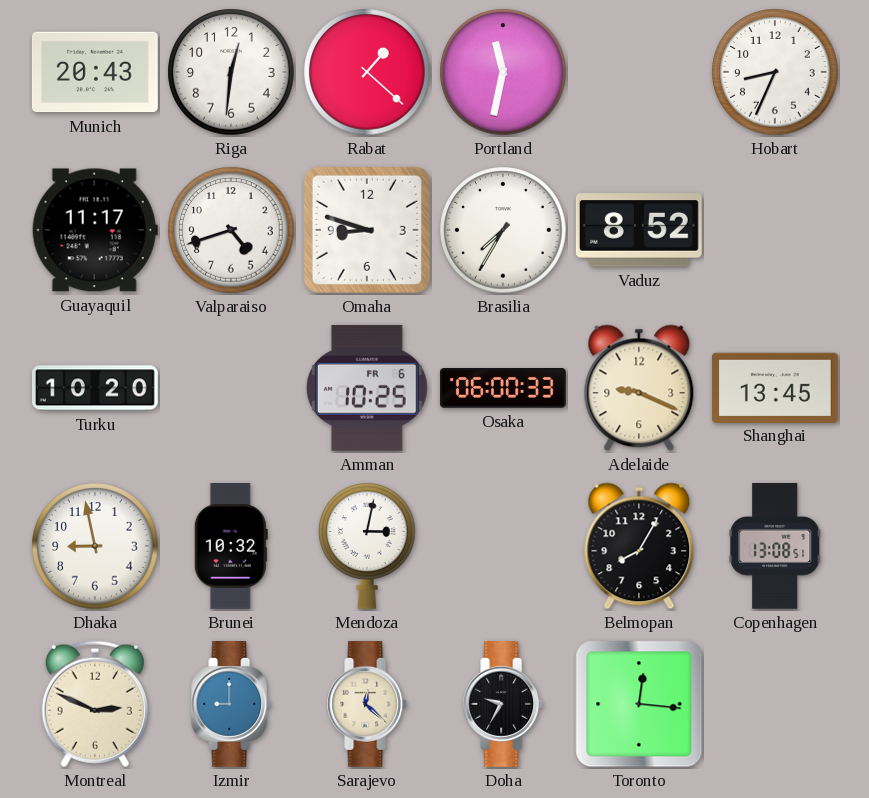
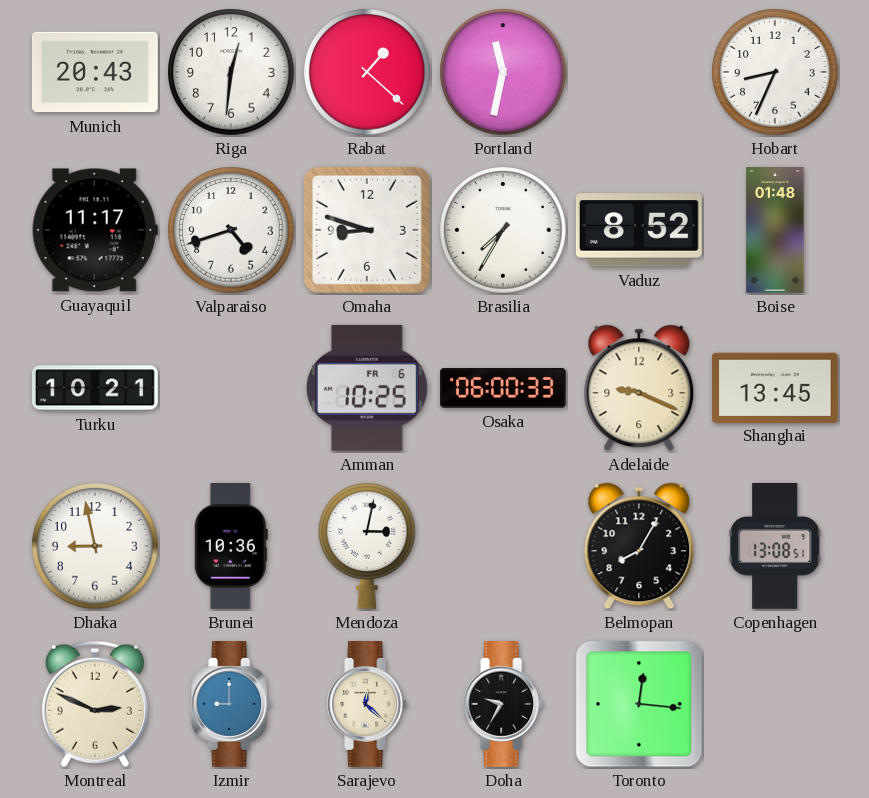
Boise: none -> 01:48 (775, 231)
Turku: 10:20 -> 10:21 (96, 388)
Brunei: 10:32 -> 10:36 (231, 547)
